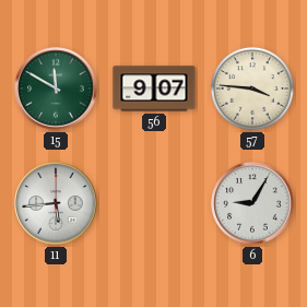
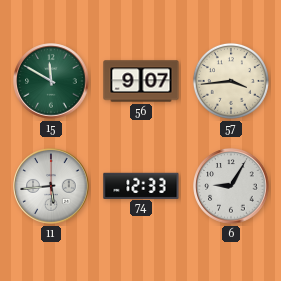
57: 3:46 -> 3:44 (231, 81)
74: none -> 12:33 (141, 185)
